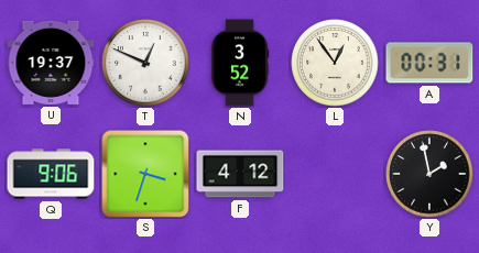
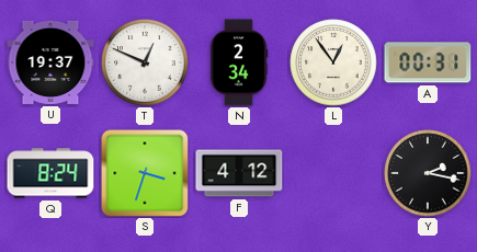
N: 3:52 -> 2:34 (239, 62)
Q: 9:06 -> 8:24 (50, 173)
Y: 1:58 -> 2:17 (428, 173)
